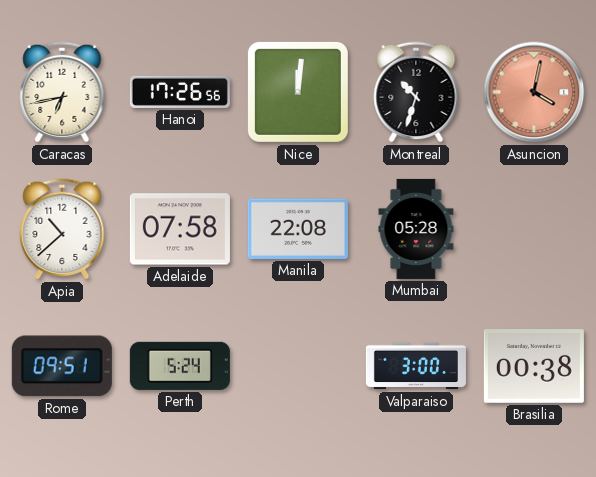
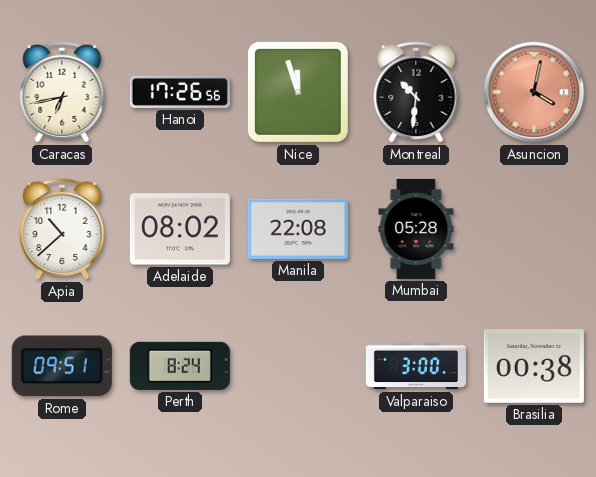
Nice: 12:01 -> 11:57 (298, 92)
Montreal: 10:33 -> 10:31 (416, 92)
Adelaide: 07:58 -> 08:02 (180, 229)
Perth: 5:24 -> 8:24 (180, 366)
